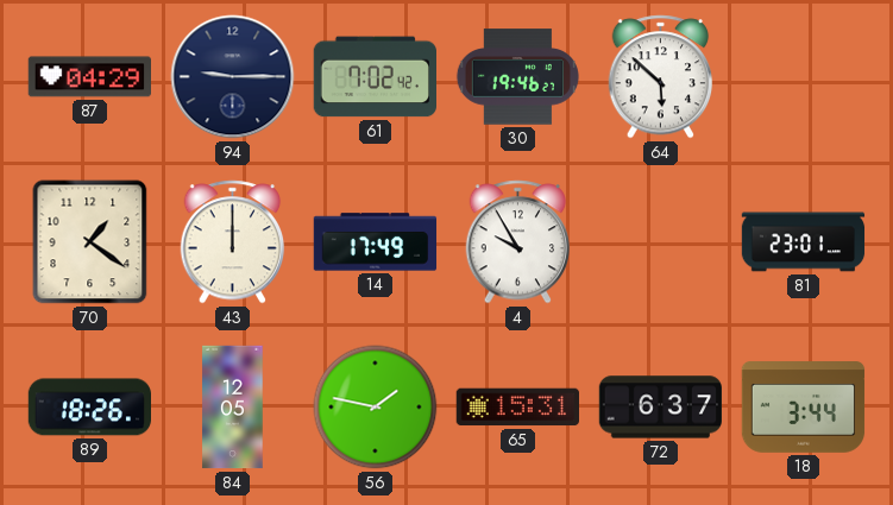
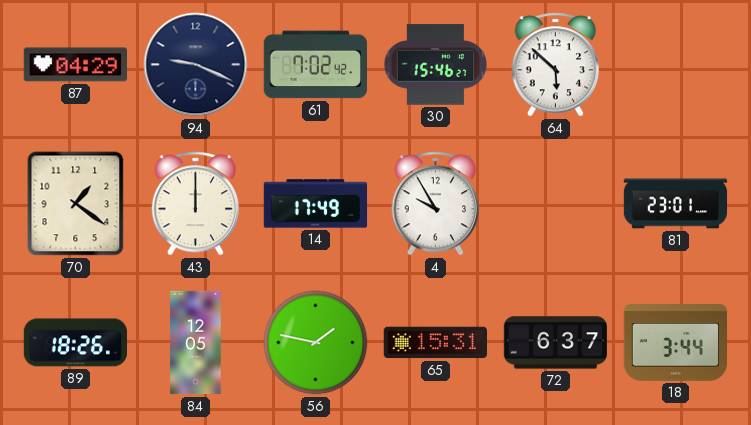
94: 9:15 -> 9:19 (196, 65)
30: 19:46 -> 15:46 (435, 65)
